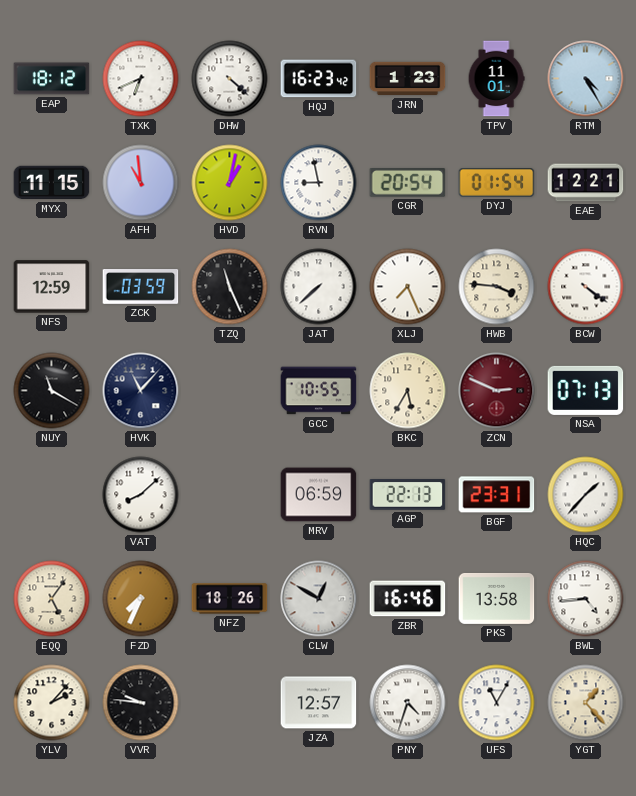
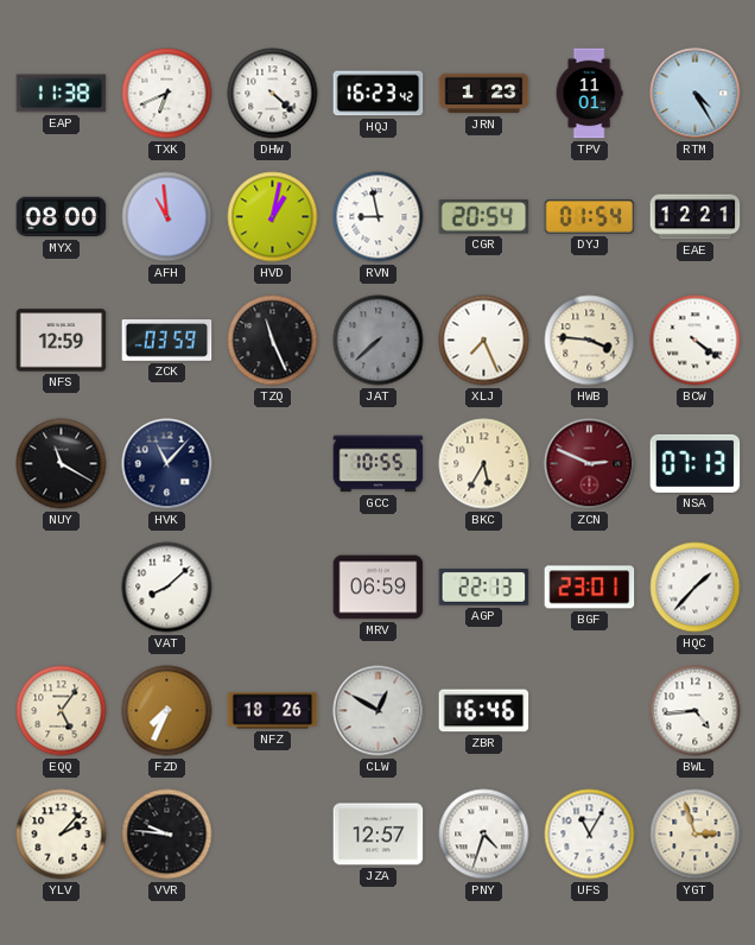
EAP: 18:12 -> 11:38 (62, 94)
MYX: 11:15 -> 08:00 (62, 217)
JAT dial: white -> grey (379, 341)
BGF: 23:31 -> 23:01 (590, 588)
PKS: 13:58 -> none (497, 598)
YGT: 1:23 -> 2:57 (696, 835)
